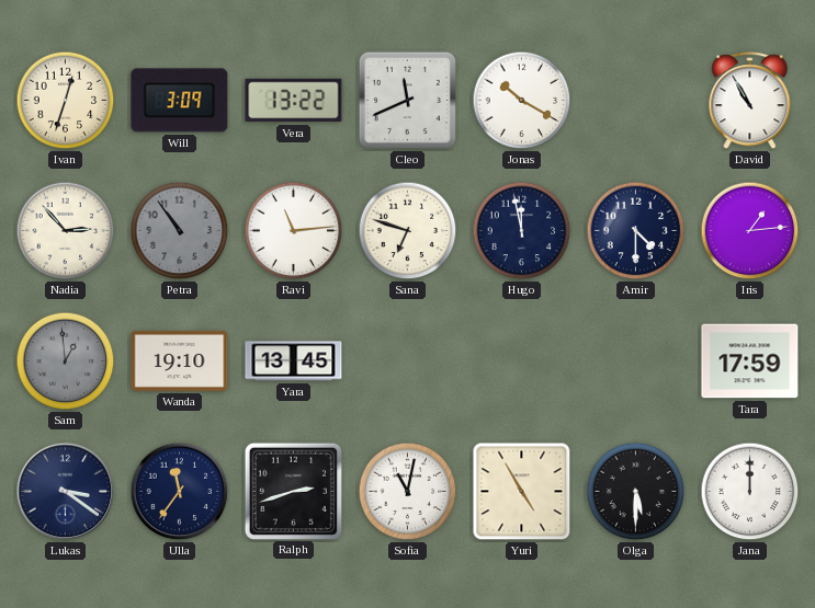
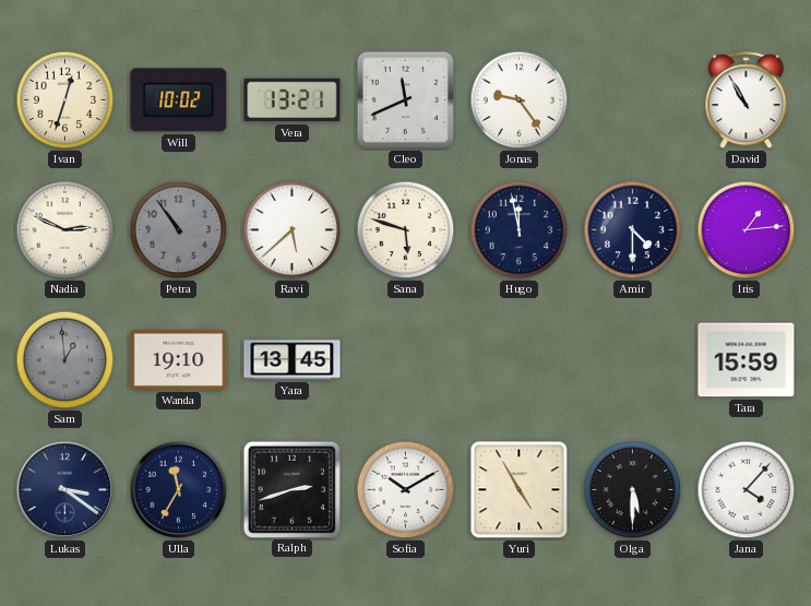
Will: 3:09 -> 10:02 (179, 100)
Vera: 13:22 -> 13:21 (293, 100)
Jonas: 10:20 -> 9:24 (520, 100)
Nadia: 2:53 -> 2:49 (65, 230)
Ravi: 11:14 -> 5:38 (293, 230)
Sana: 6:48 -> 5:48 (406, 230)
Tara: 17:59 -> 15:59 (747, 360)
Ulla: 11:36 -> 11:35 (179, 490)
Sofia: 11:02 -> 10:10 (406, 490)
Jana: 12:00 -> 4:07 (747, 490)
